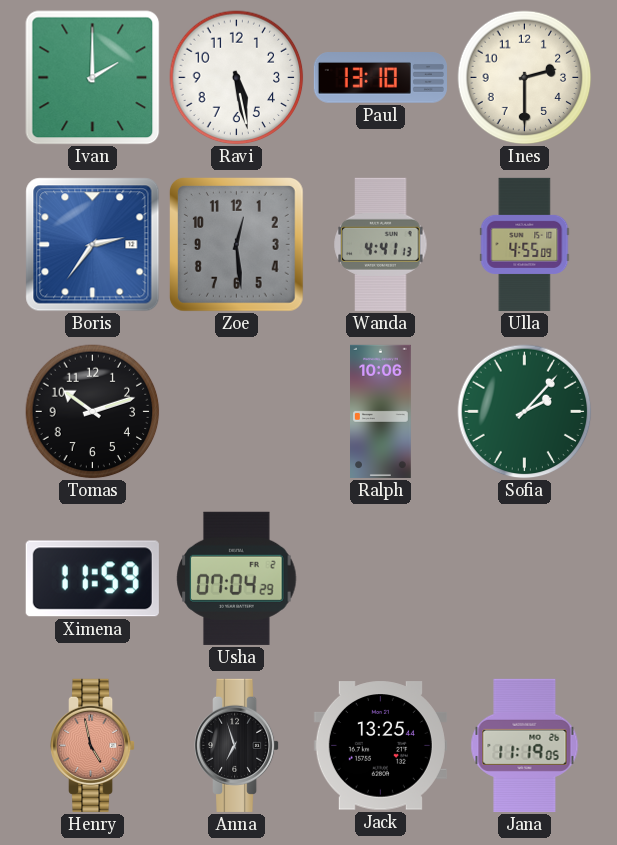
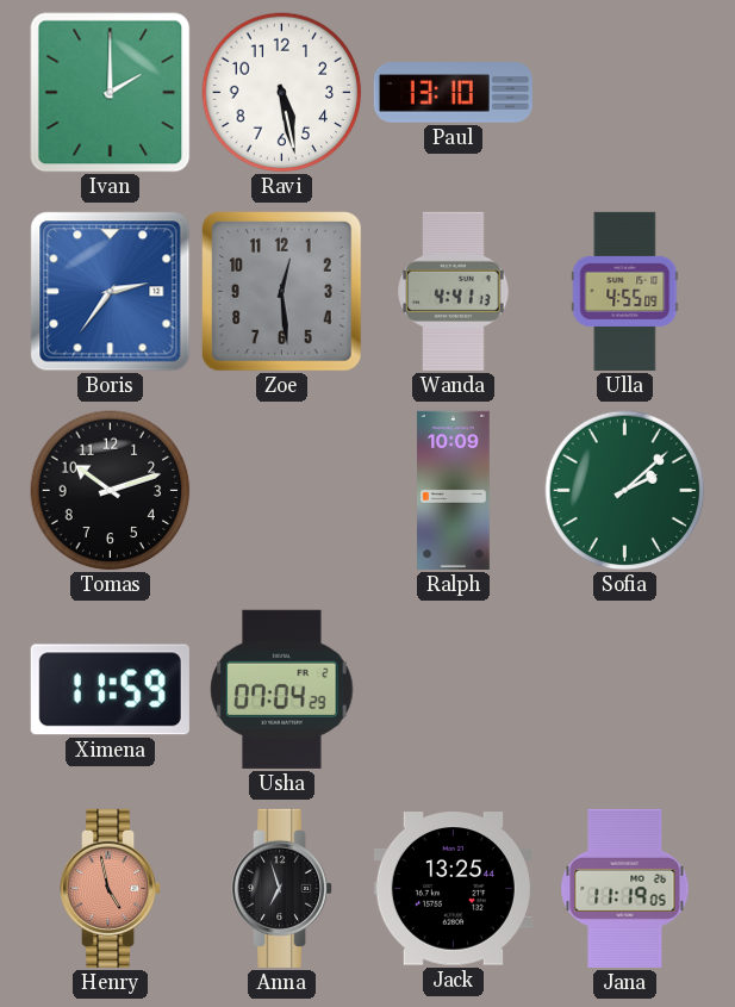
Ines: 2:30 -> none (525, 78)
Ralph: 10:06 -> 10:09 (454, 490)
Sofia: 2:07 -> 2:08 (625, 491)
